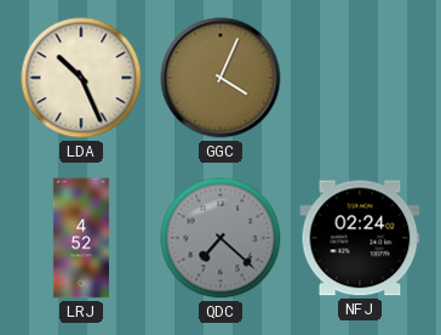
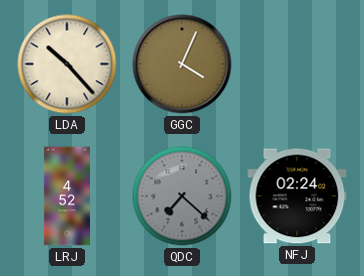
LDA: 10:26 -> 10:23 (67, 64)
